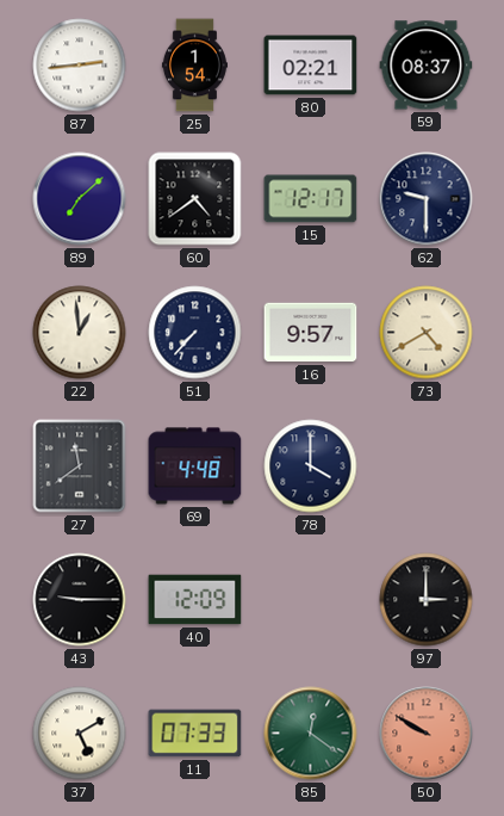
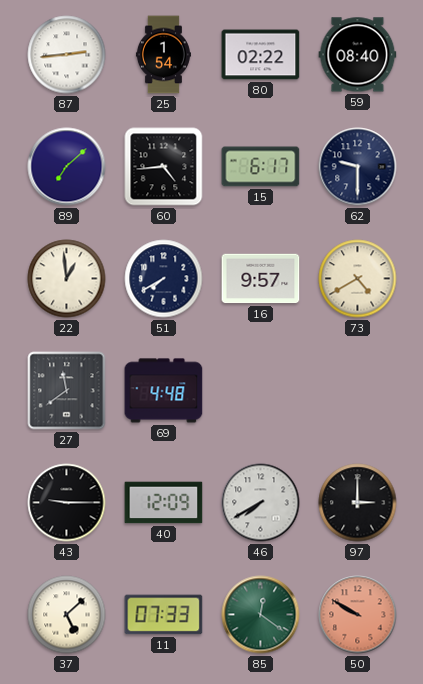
80: 02:21 -> 02:22 (261, 55)
59: 08:37 -> 08:40 (358, 55)
60: 4:39 -> 4:44 (164, 167)
15: 12:17 -> 6:17 (261, 167)
51: 7:37 -> 7:40 (164, 279)
78: 4:00 -> none (311, 466)
46: none -> 7:40 (261, 503)
37: 5:10 -> 5:08 (67, 615)
